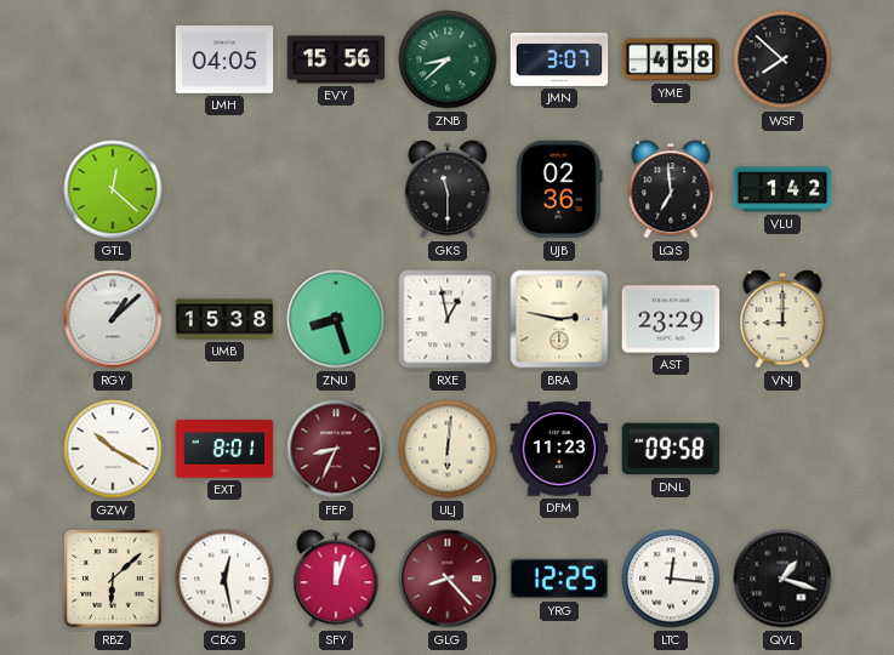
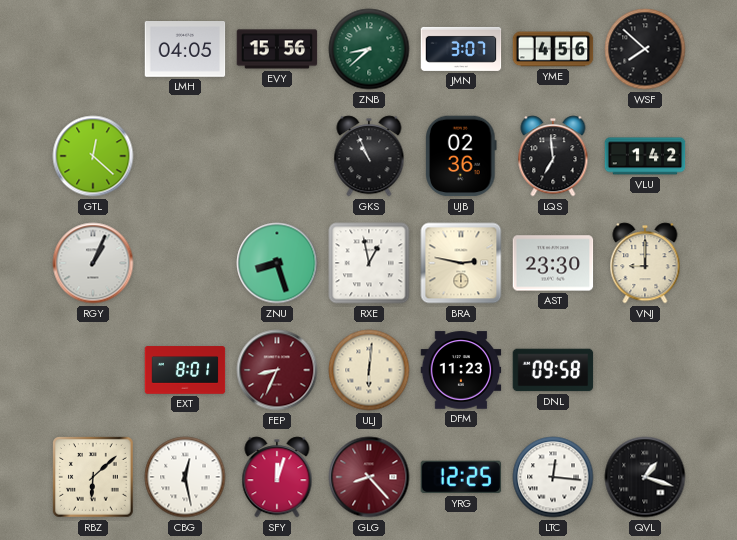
YME: 4:58 -> 4:56 (553, 49)
GKS: 11:30 -> 10:56 (369, 156)
RGY: 1:08 -> 1:04 (93, 263)
UMB: 15:38 -> none (224, 319)
AST: 23:29 -> 23:30 (553, 263)
GZW: 10:20 -> none (113, 449)
